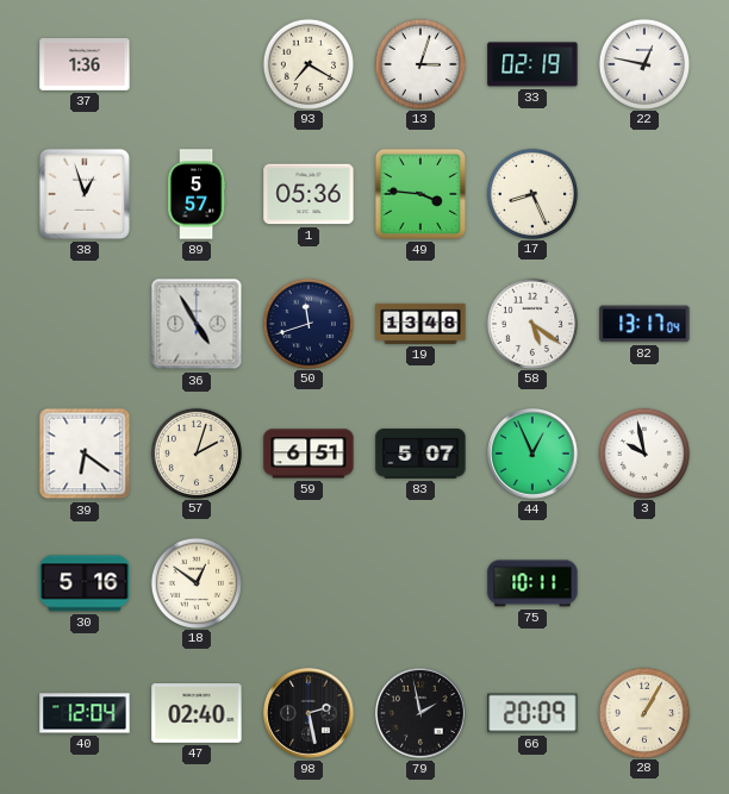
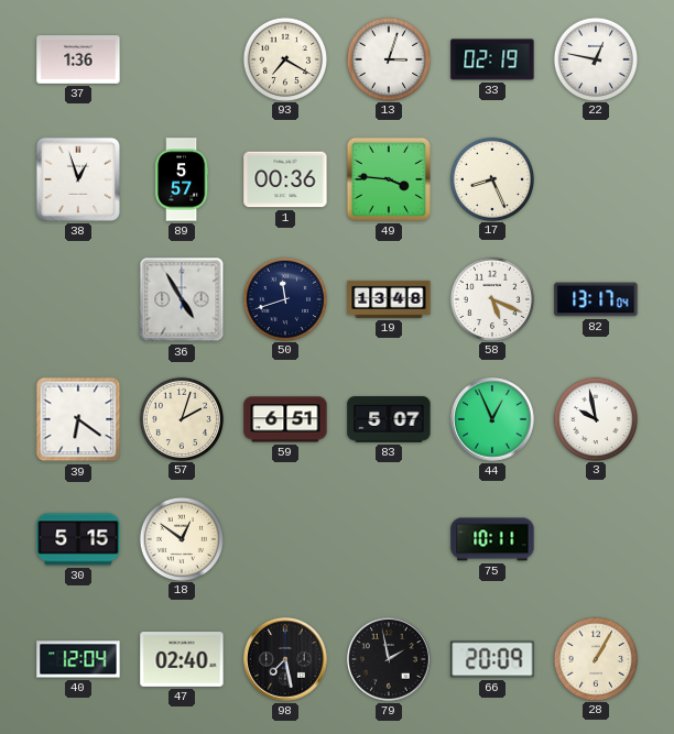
1: 05:36 -> 00:36 (285, 179)
58: 5:21 -> 5:19 (491, 298)
30: 5:16 -> 5:15 (78, 539)
98: 2:28 -> 7:28 (286, 660)
